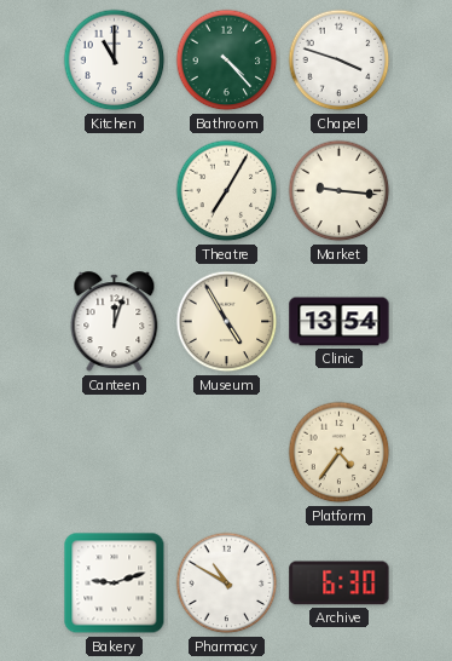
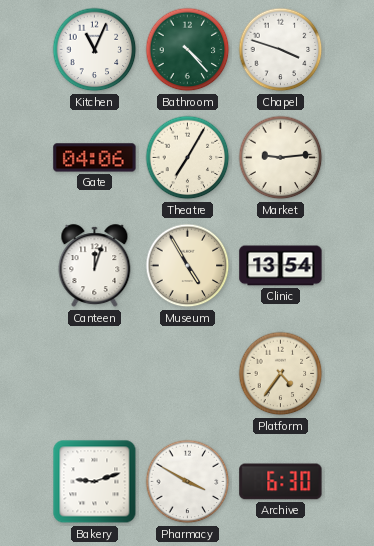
Kitchen: 11:00 -> 11:04 (95, 50)
Gate: none -> 04:06 (95, 158)
Market: 9:16 -> 9:14 (281, 158)
Pharmacy: 10:50 -> 3:50 (188, 482)
